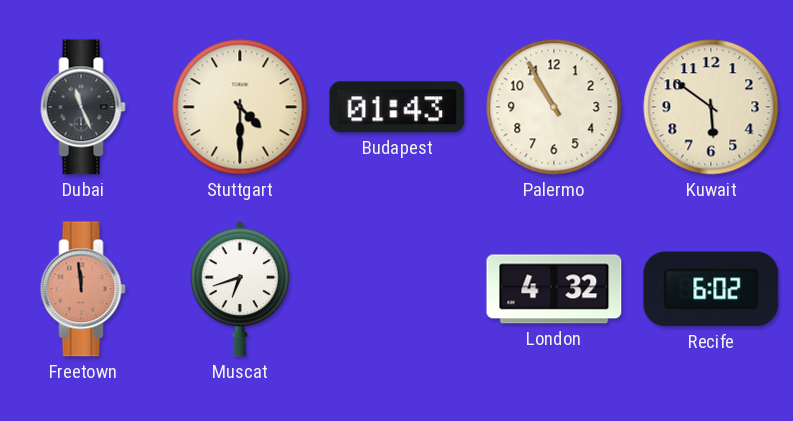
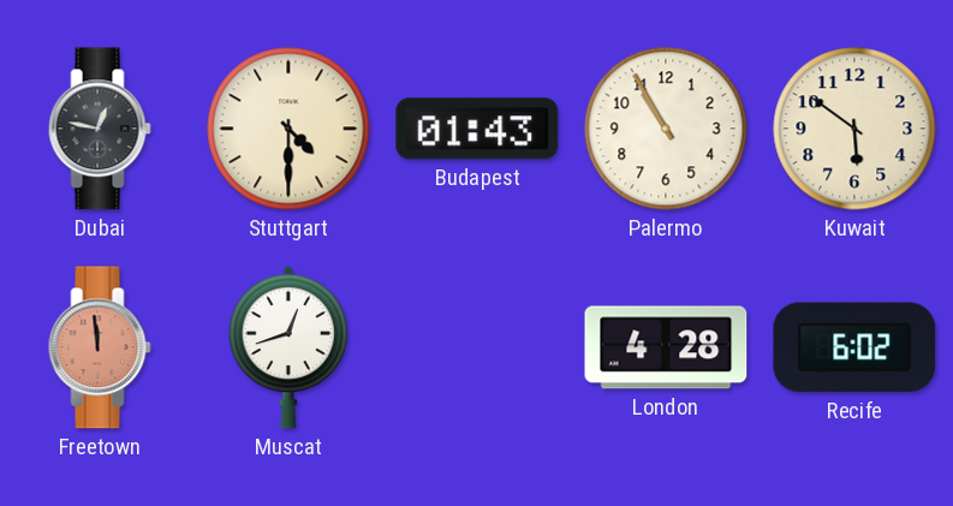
Dubai: 11:26 -> 12:47 (100, 129)
Muscat: 6:42 -> 12:42 (287, 347)
London: 4:32 -> 4:28 (666, 347)
